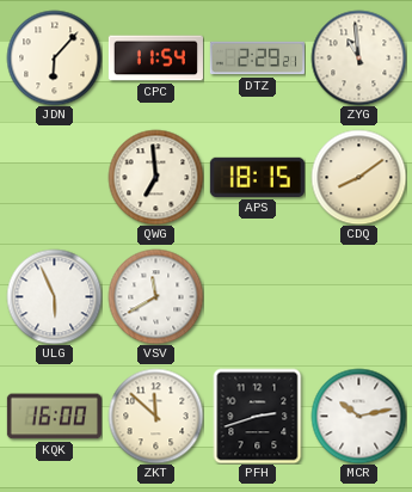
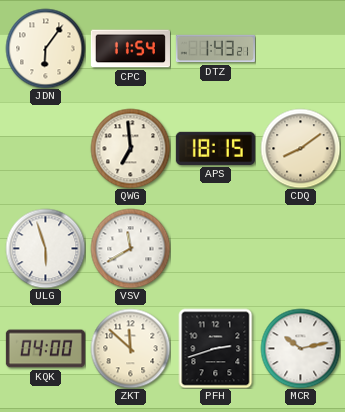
JDN: 6:07 -> 6:06 (45, 48)
DTZ: 2:29 -> 1:43 (215, 49)
ZYG: 10:59 -> none (358, 57)
ULG: 5:56 -> 5:57 (45, 248)
KQK: 16:00 -> 04:00 (45, 349)
